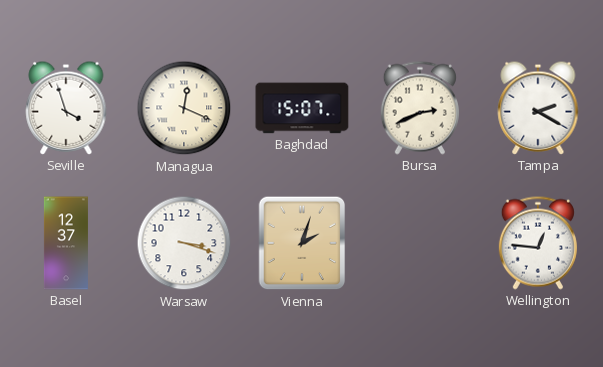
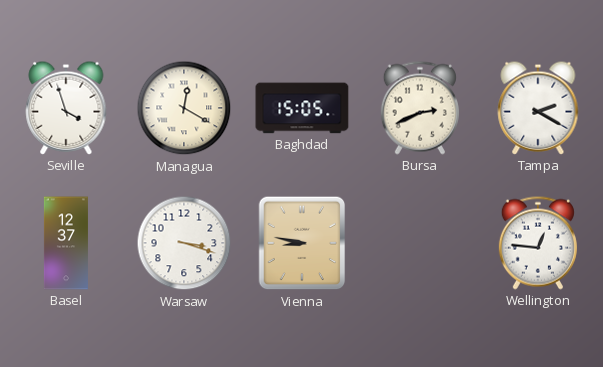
Managua: 12:19 -> 12:20 (184, 108)
Baghdad: 15:07 -> 15:05 (302, 108)
Vienna: 2:03 -> 8:47 (302, 243)
